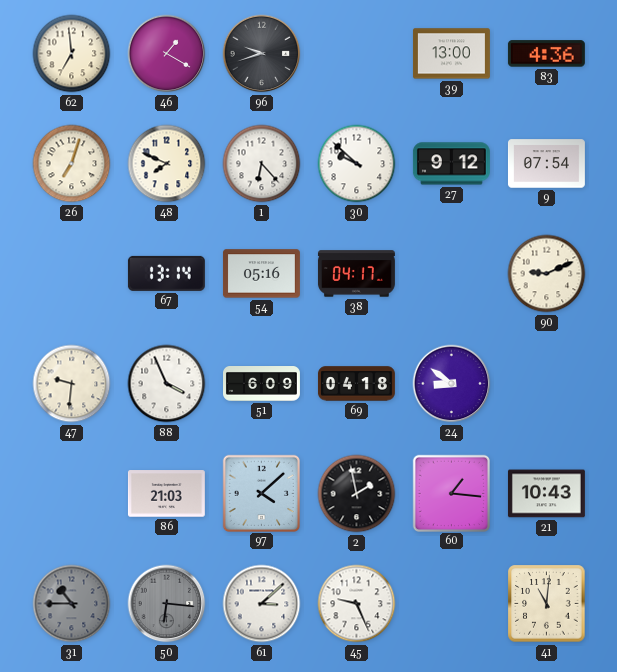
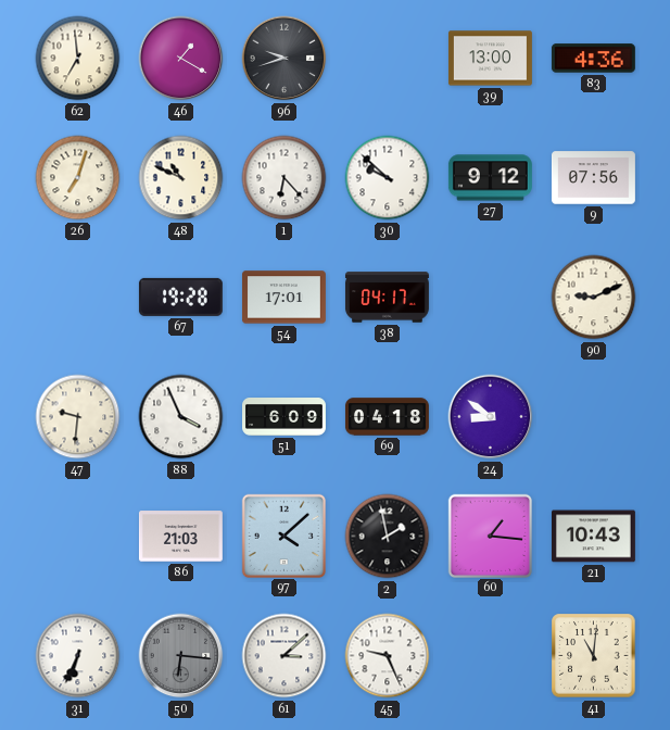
48: 7:49 -> 10:49 (181, 178)
9: 07:54 -> 07:56 (593, 178)
67: 13:14 -> 19:28 (180, 297)
54: 05:16 -> 17:01 (283, 298)
31: 10:45 -> 6:34 (78, 656)
31 dial: grey -> white (78, 656)
